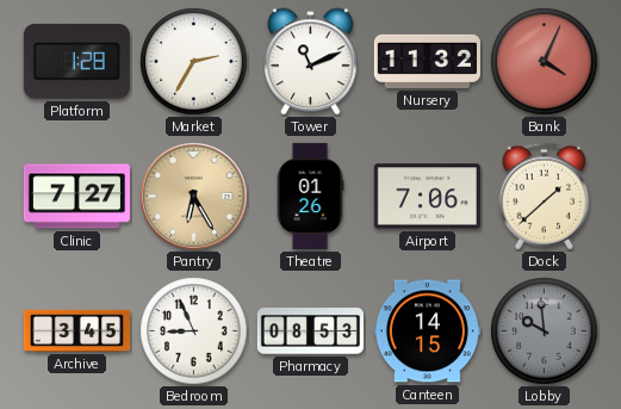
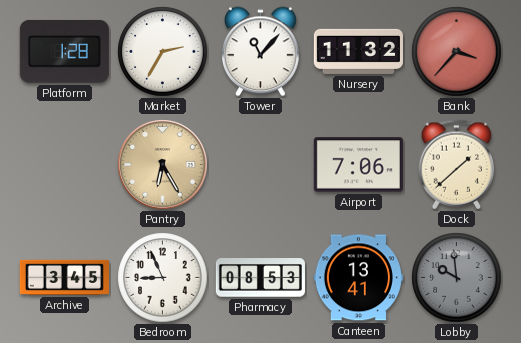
Tower: 11:11 -> 11:07 (261, 52)
Bank: 4:04 -> 3:37 (457, 52)
Clinic: 7:27 -> none (76, 197)
Theatre: 01:26 -> none (310, 196)
Canteen: 14:15 -> 13:41 (358, 278)
